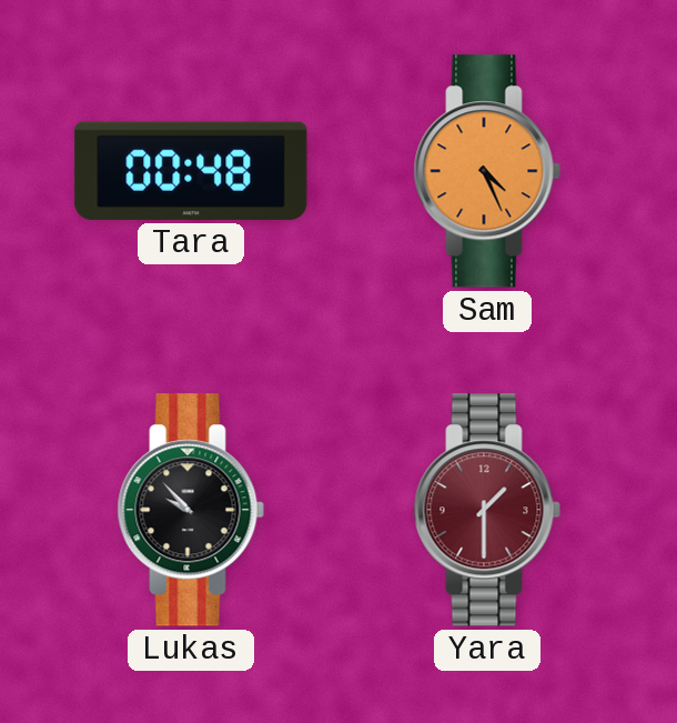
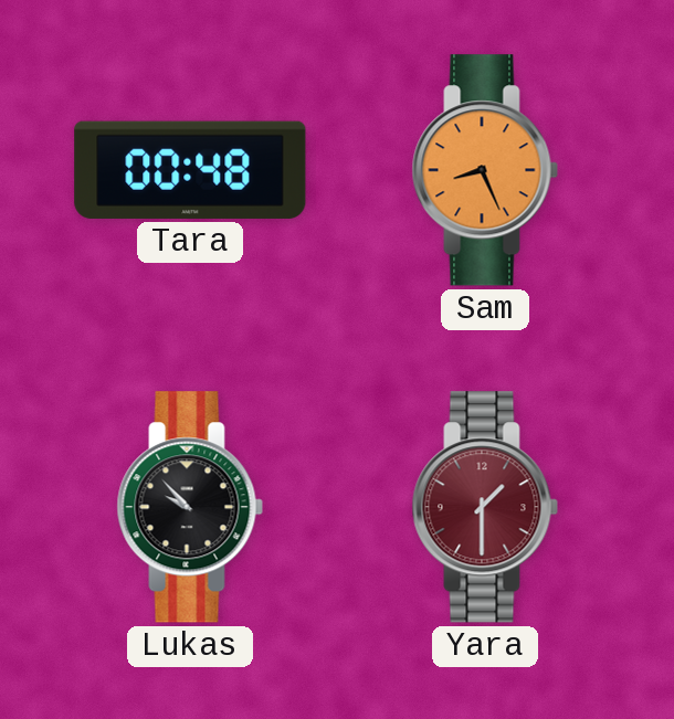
Sam: 4:26 -> 8:26 (485, 170)
